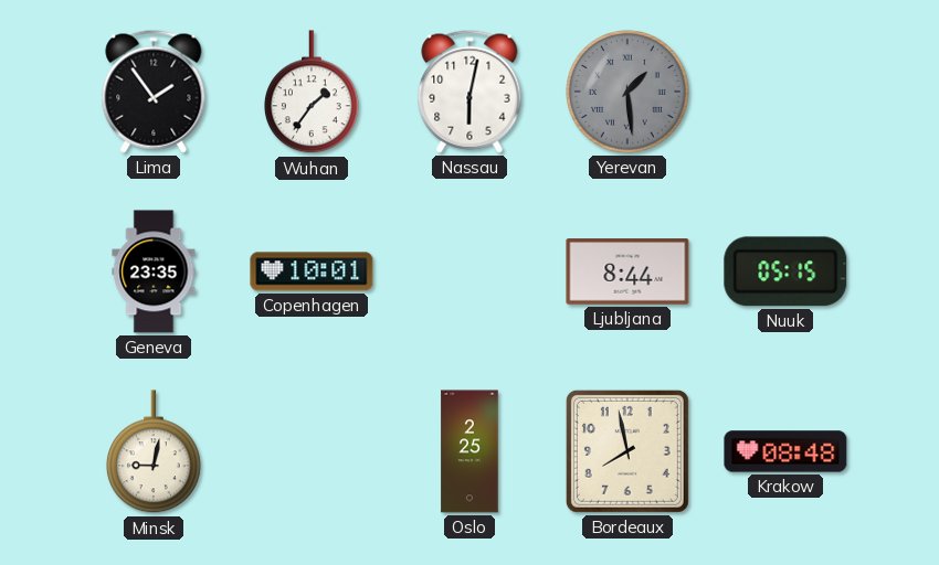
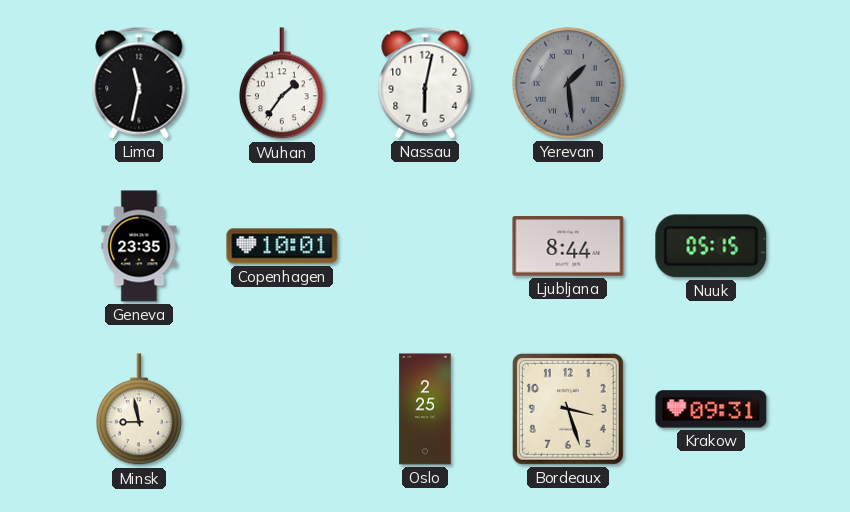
Lima: 1:54 -> 11:32 (139, 83)
Minsk: 9:02 -> 8:58 (139, 410)
Bordeaux: 7:58 -> 3:27 (568, 409)
Krakow: 08:48 -> 09:31 (711, 409)
